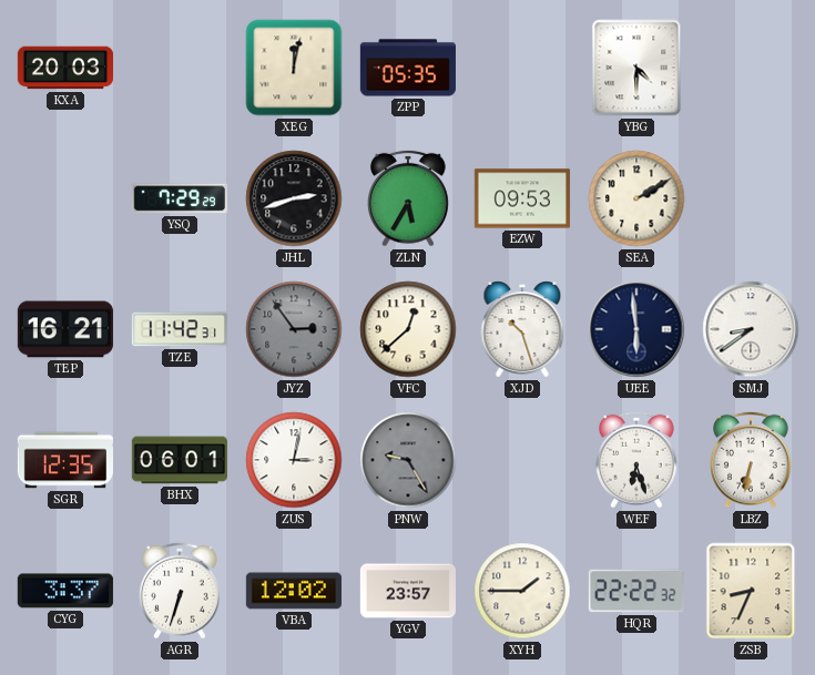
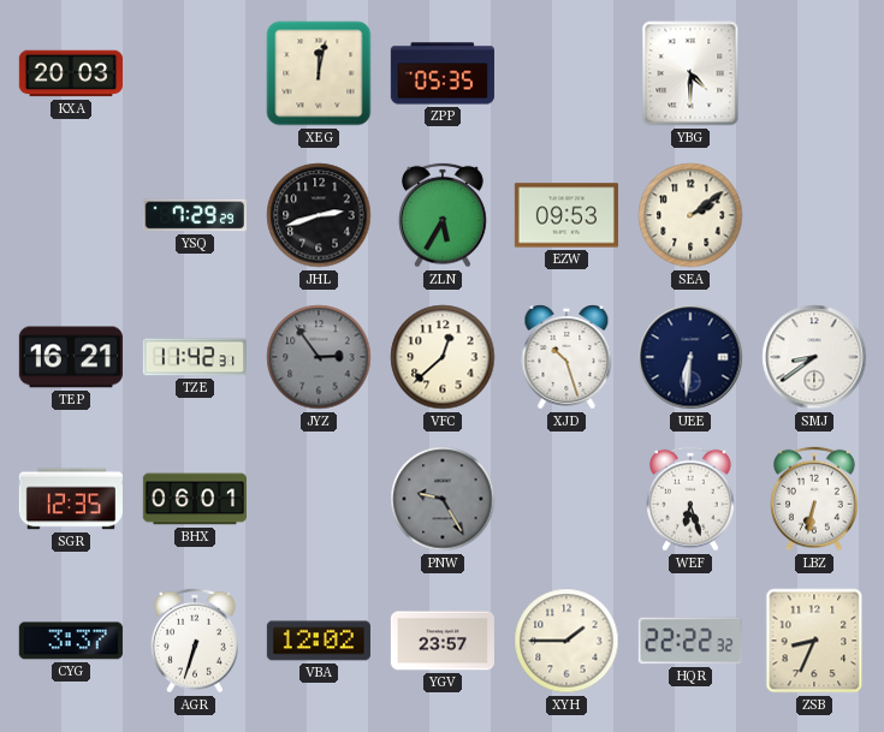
SEA: 2:10 -> 2:09 (690, 215)
UEE: 5:59 -> 6:31 (690, 357)
ZUS: 3:02 -> none (294, 460)
